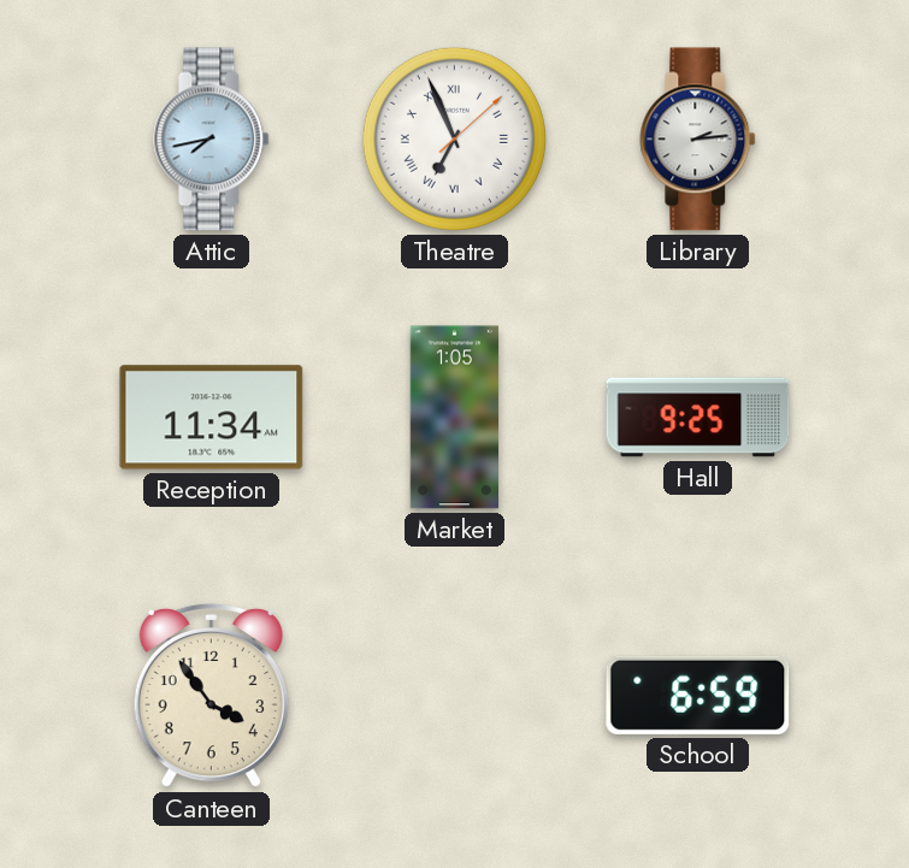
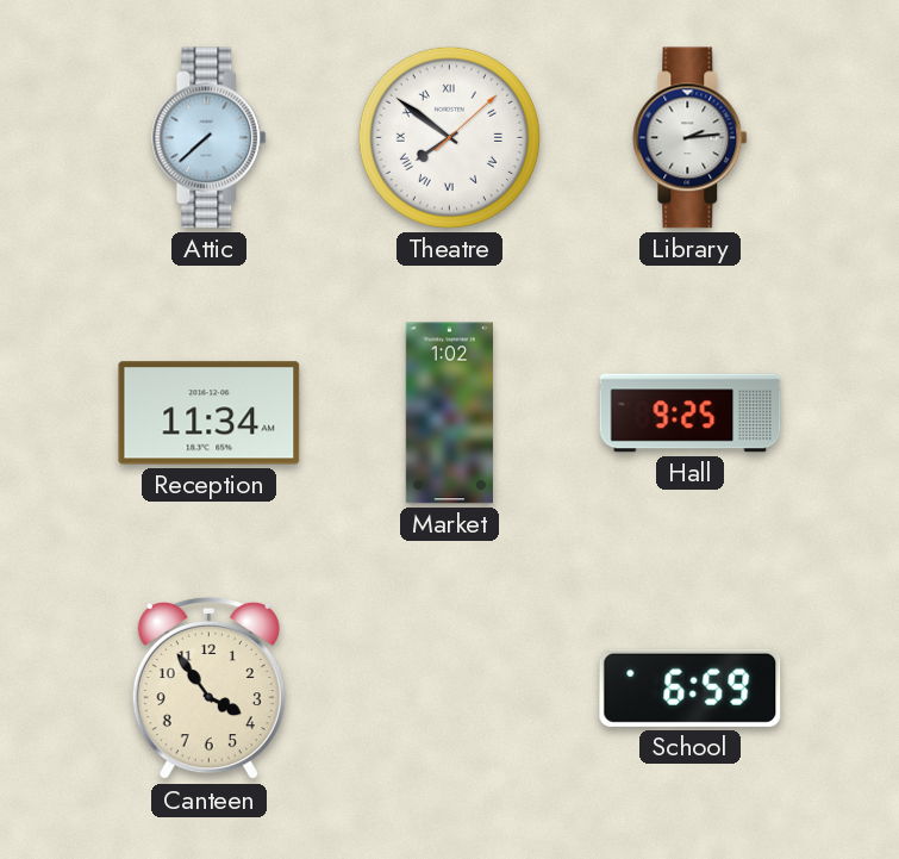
Attic: 7:43 -> 7:38 (210, 138)
Theatre: 6:56 -> 7:51 (449, 137)
Market: 1:05 -> 1:02 (449, 413)
